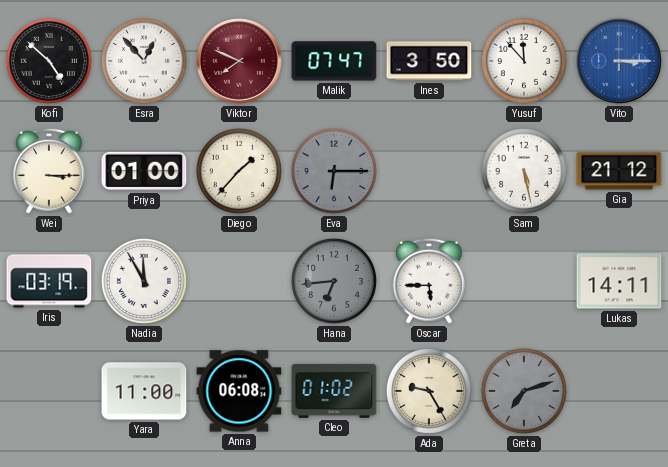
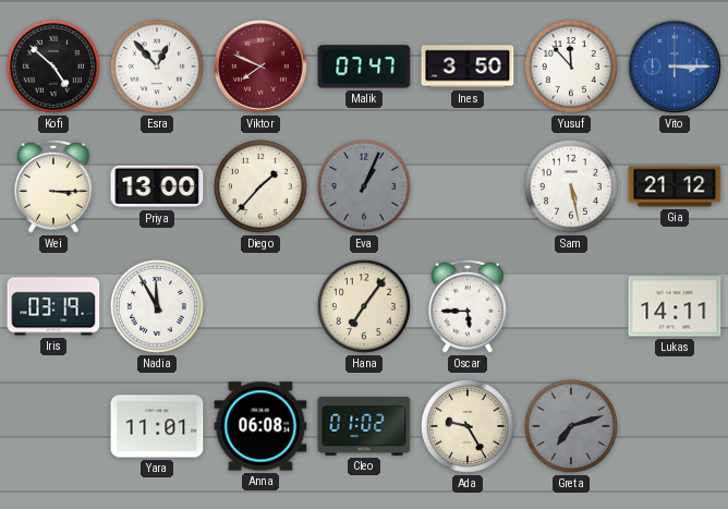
Priya: 01:00 -> 13:00 (157, 186)
Eva: 6:15 -> 1:04 (364, 186)
Hana: 6:44 -> 7:06 (364, 306)
Hana dial: grey -> cream (364, 306)
Yara: 11:00 -> 11:01 (157, 426)
